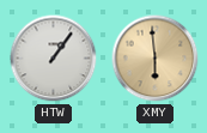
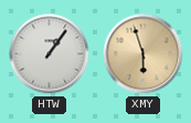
XMY: 5:59 -> 5:57 (144, 54)
